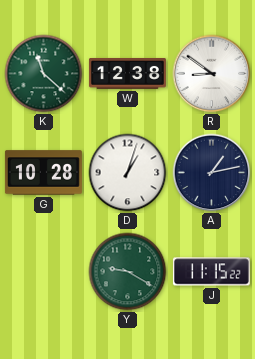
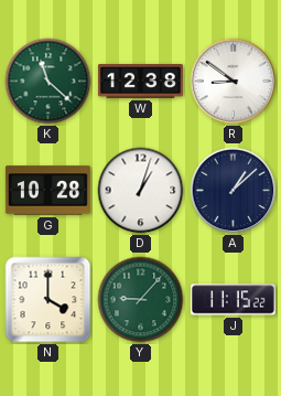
A: 1:13 -> 1:08 (234, 191)
N: none -> 4:00 (48, 300)
Y: 9:20 -> 9:07 (141, 300)
